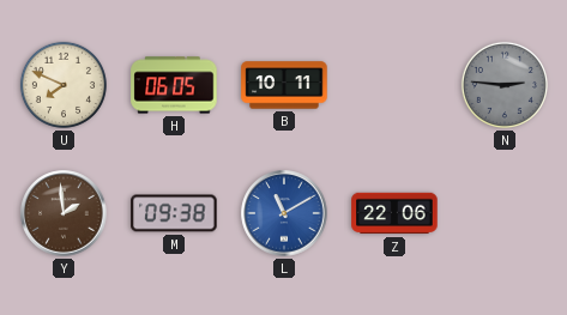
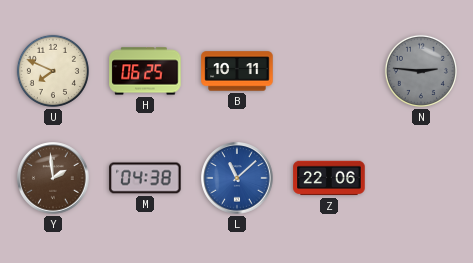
H: 06:05 -> 06:25 (145, 71)
M: 09:38 -> 04:38 (145, 178)
L: 11:10 -> 11:08 (237, 178)
